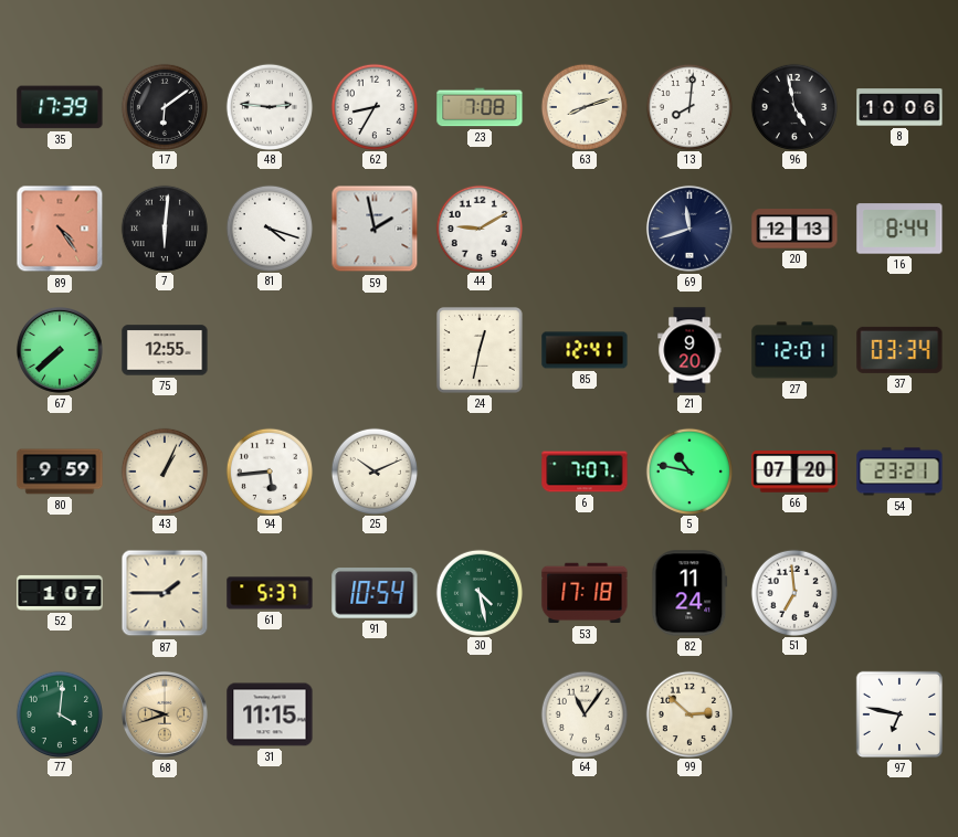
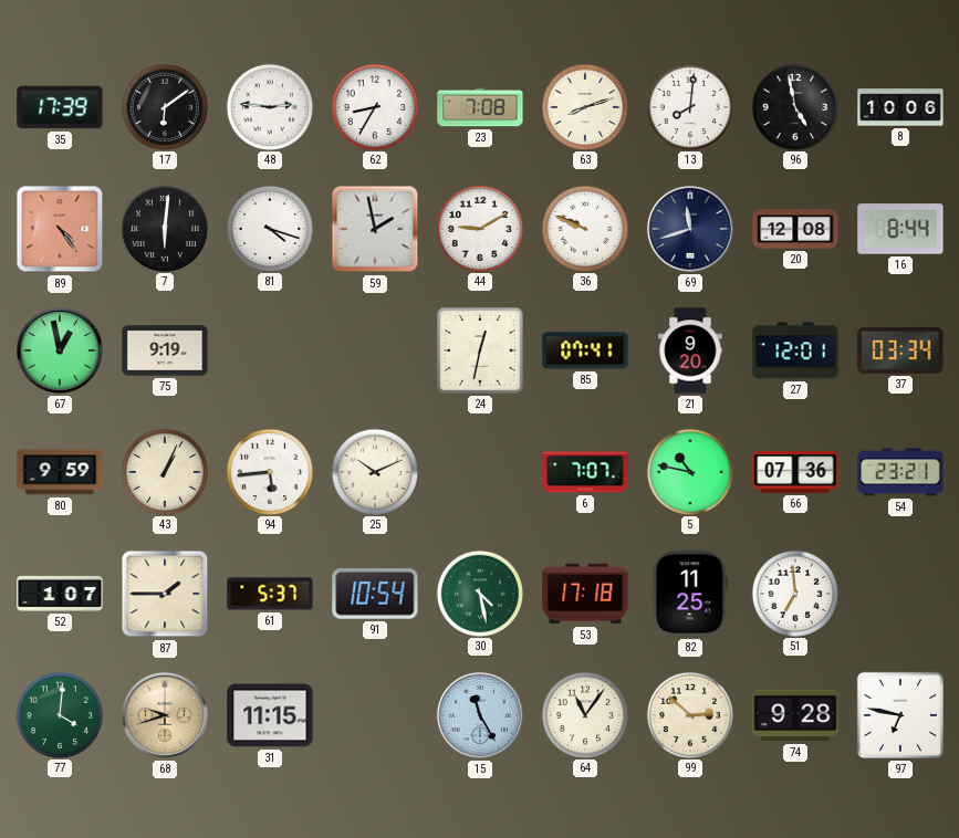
36: none -> 9:49 (584, 228)
20: 12:13 -> 12:08 (795, 229)
67: 7:38 -> 12:58 (60, 350)
75: 12:55 -> 9:19 (165, 350)
85: 12:41 -> 07:41 (585, 350)
66: 07:20 -> 07:36 (795, 472)
82: 11:24 -> 11:25 (690, 594)
15: none -> 11:25 (480, 715)
74: none -> 9:28 (795, 715)
